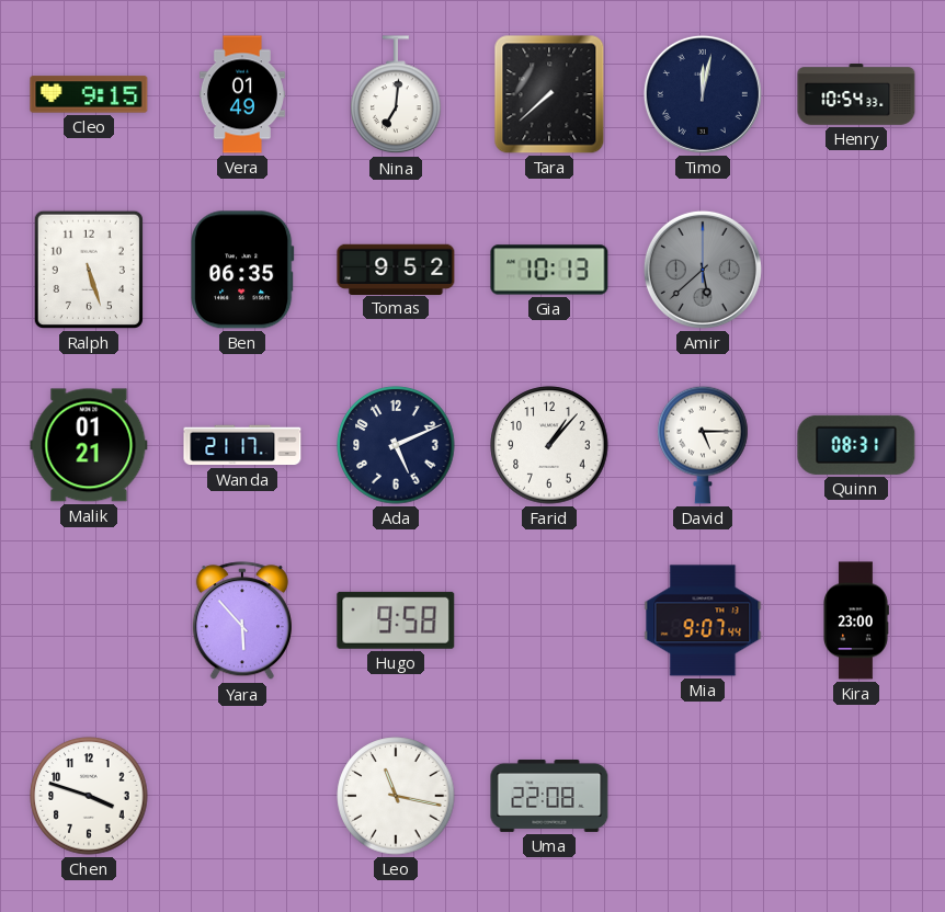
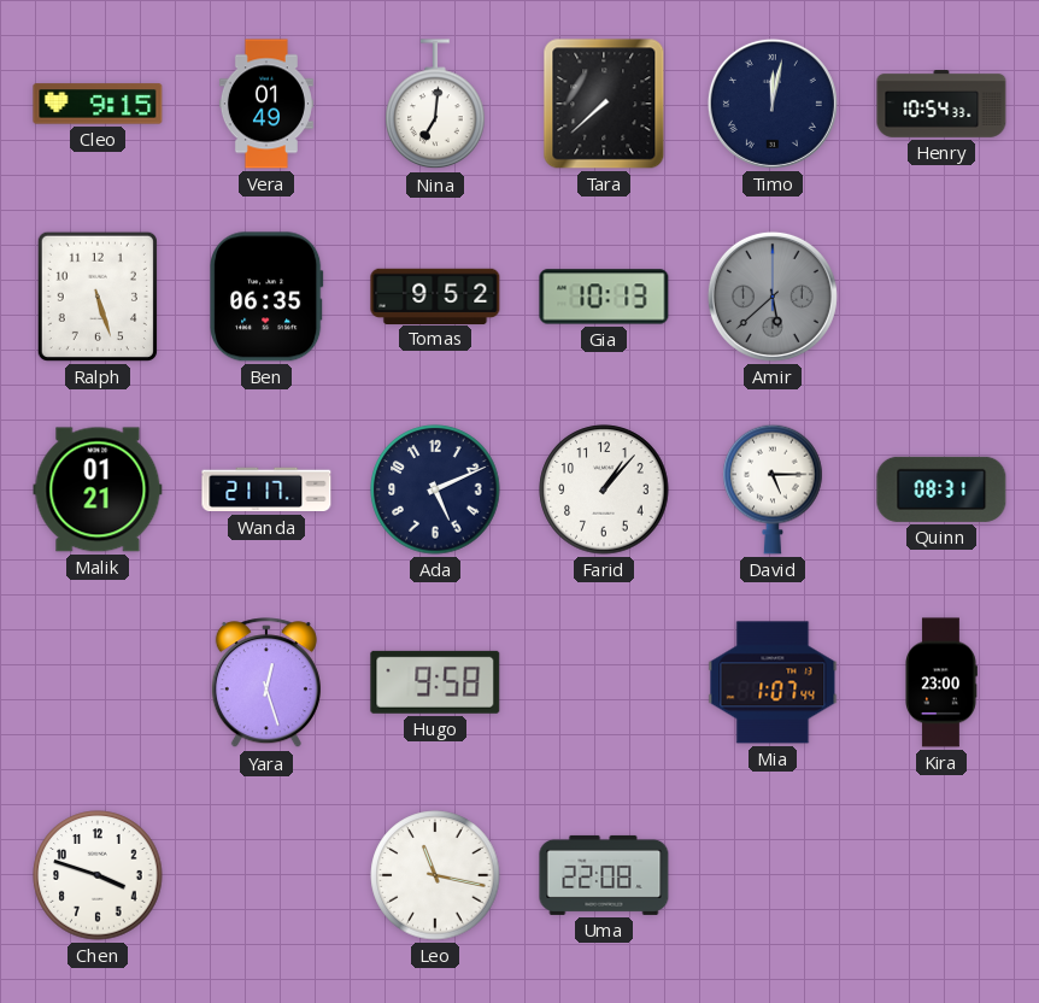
Yara: 5:53 -> 12:27 (266, 684)
Mia: 9:07 -> 1:07 (773, 682)
